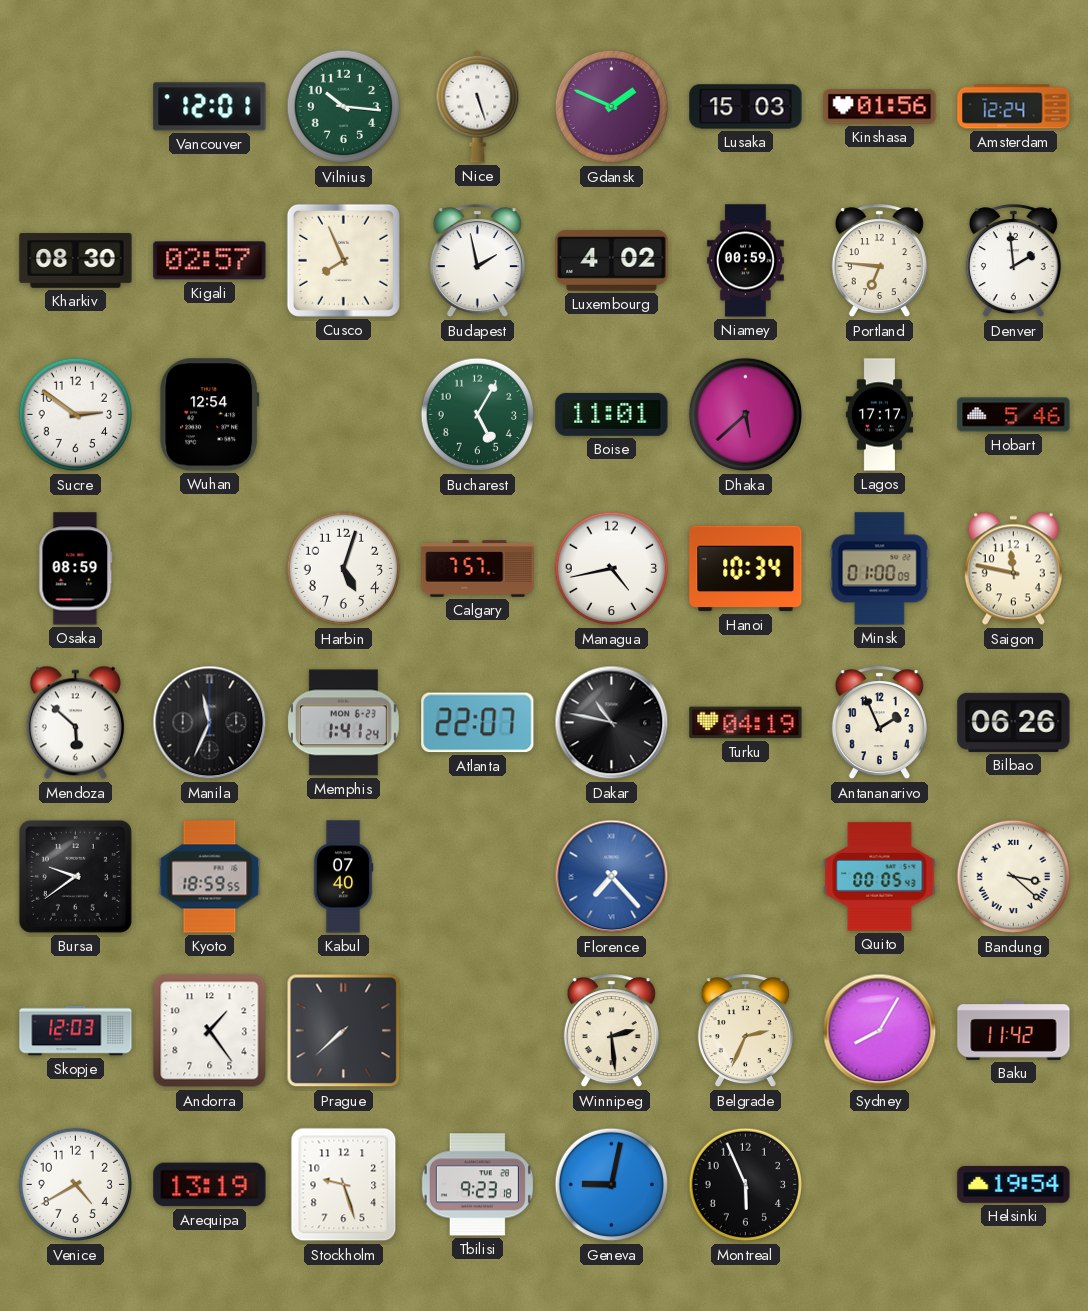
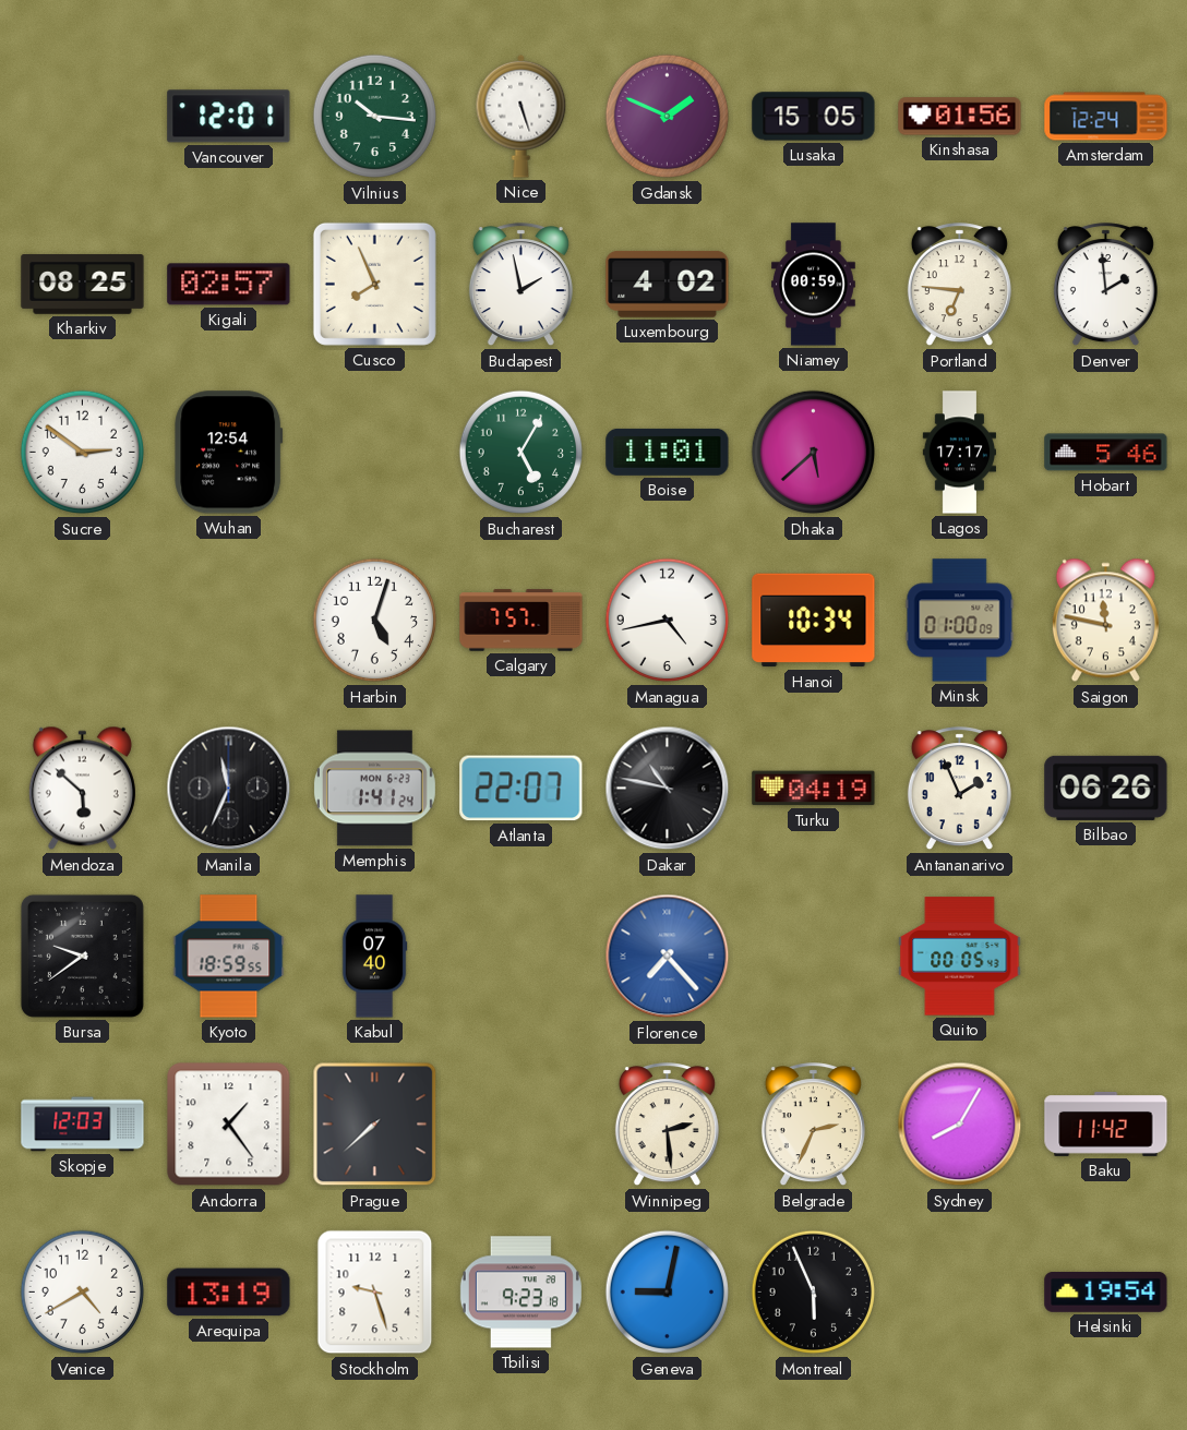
Lusaka: 15:03 -> 15:05 (814, 117)
Kharkiv: 08:30 -> 08:25 (83, 285)
Osaka: 08:59 -> none (76, 569)
Bandung: 3:22 -> none (1013, 877)
